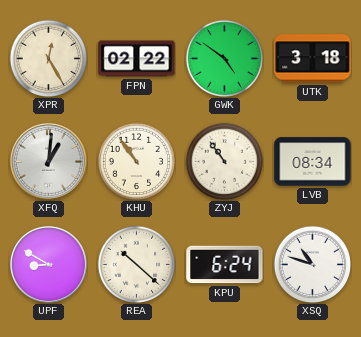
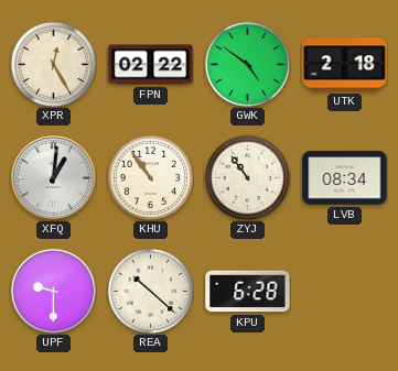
UTK: 3:18 -> 2:18 (345, 65)
UPF: 8:50 -> 9:30 (53, 291)
KPU: 6:24 -> 6:28 (248, 292)
XSQ: 10:48 -> none (312, 264)
